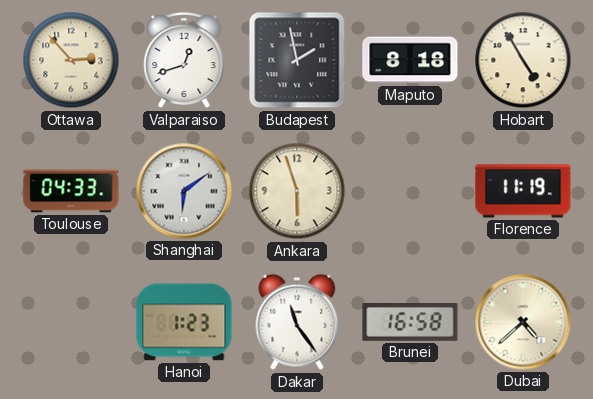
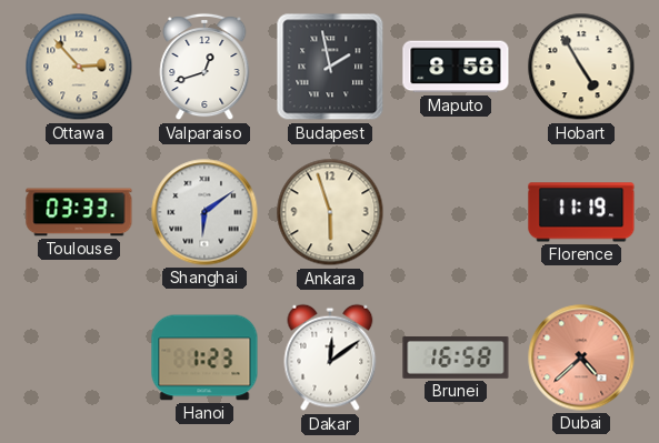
Maputo: 8:18 -> 8:58 (456, 67)
Toulouse: 04:33 -> 03:33 (79, 212)
Dakar: 11:24 -> 12:09 (330, 358)
Dubai dial: cream -> salmon (581, 358)
